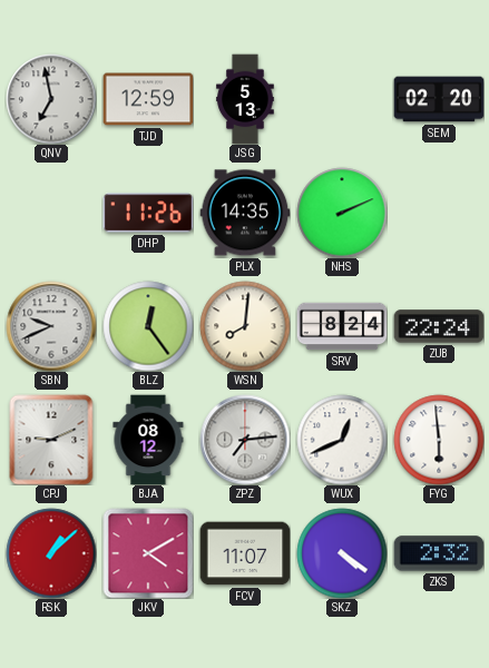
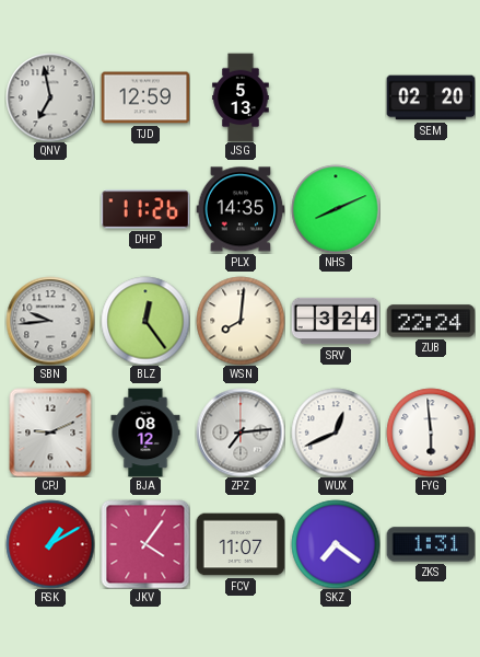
NHS: 2:11 -> 8:11 (336, 209)
SBN: 9:41 -> 9:44 (50, 321)
SRV: 8:24 -> 3:24 (336, 321)
RSK: 1:08 -> 1:10 (50, 544)
JKV: 4:10 -> 4:06 (145, 544)
SKZ: 4:21 -> 7:21 (336, 544)
ZKS: 2:32 -> 1:31 (431, 544)
